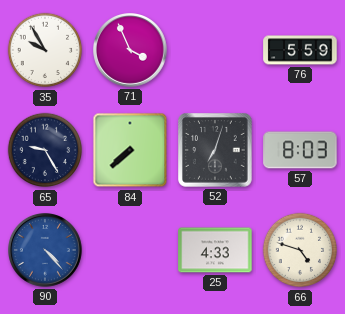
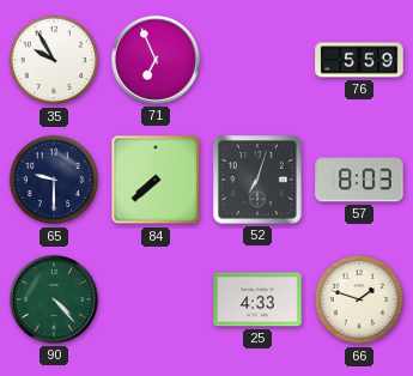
71: 3:56 -> 6:56 (157, 61)
65: 9:25 -> 9:30 (54, 180)
90 dial: blue -> green (55, 301)
66: 4:48 -> 1:48 (359, 299)
